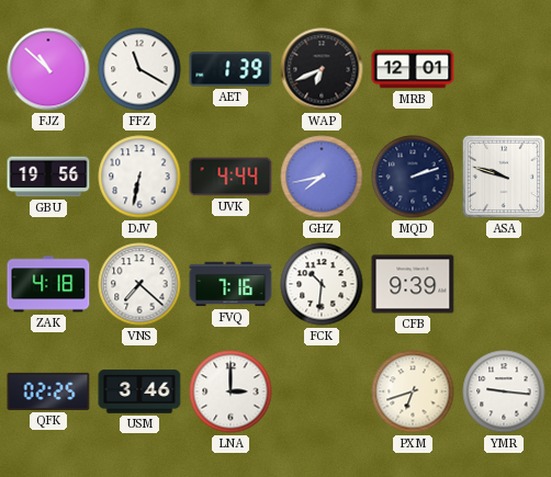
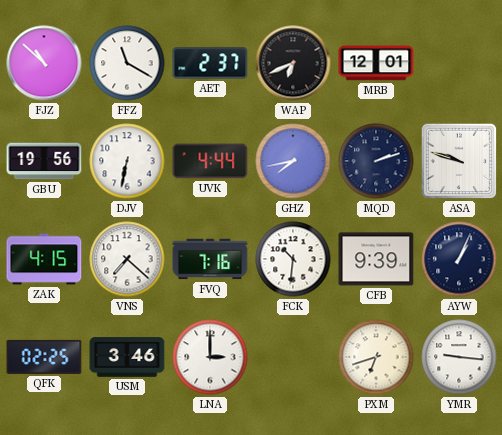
AET: 1:39 -> 2:37 (210, 63)
ZAK: 4:18 -> 4:15 (44, 259)
AYW: none -> 1:04 (459, 259)
